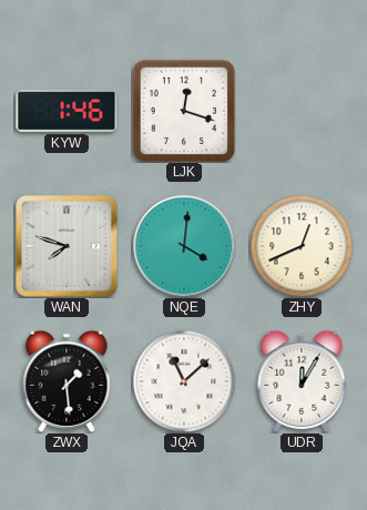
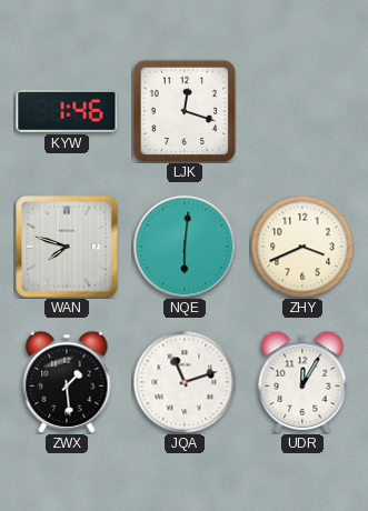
NQE: 4:01 -> 6:01 (185, 247)
ZHY: 12:41 -> 3:41 (302, 247)
JQA: 11:08 -> 11:12 (185, 382)
